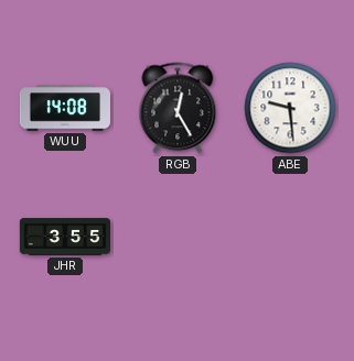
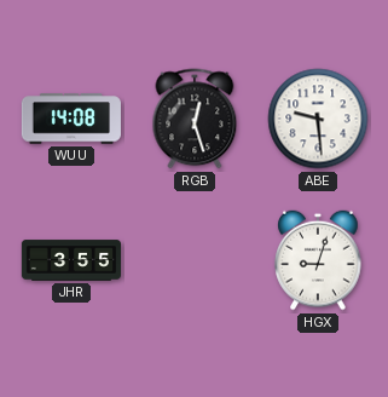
RGB: 12:25 -> 12:27 (195, 119)
HGX: none -> 9:03 (318, 260)
